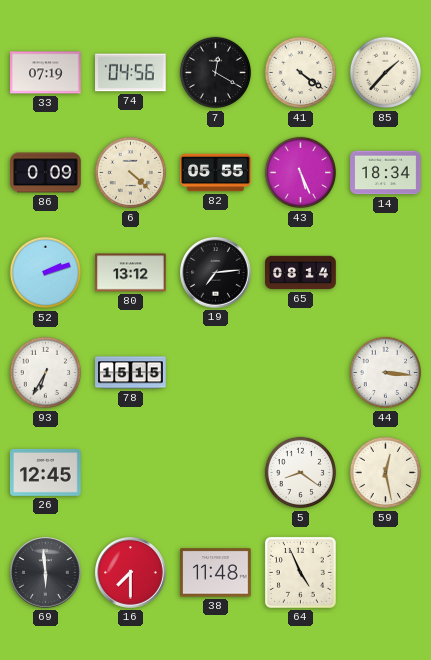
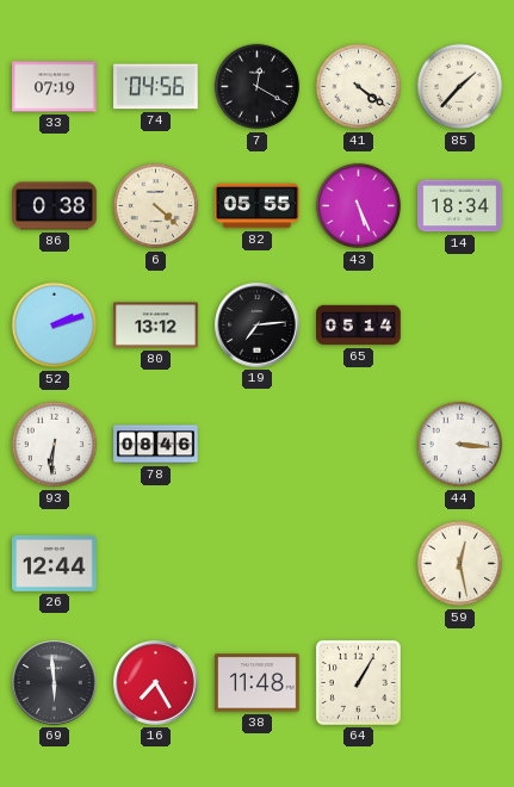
86: 0:09 -> 0:38 (55, 206)
65: 08:14 -> 05:14 (359, 326)
93: 6:35 -> 6:31 (55, 445)
78: 15:15 -> 08:46 (156, 445)
26: 12:45 -> 12:44 (55, 563)
5: 8:21 -> none (301, 473)
16: 7:30 -> 7:25 (156, 683)
64: 4:56 -> 1:05 (358, 682)
